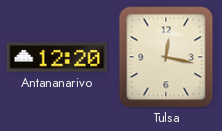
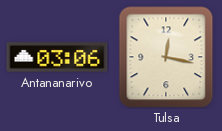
Antananarivo: 12:20 -> 03:06 (57, 57)
